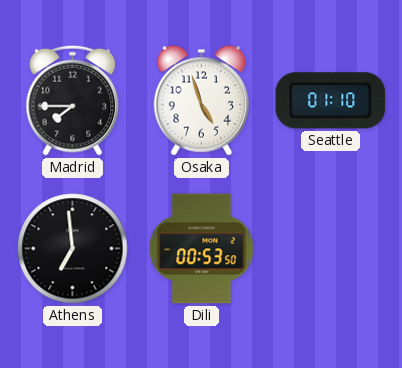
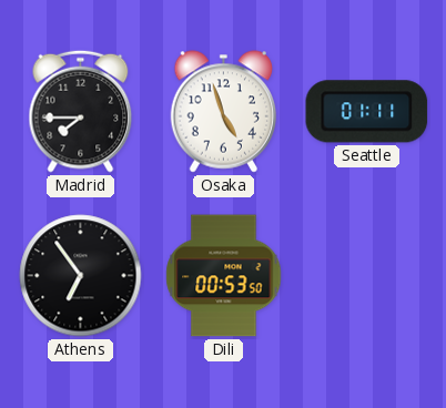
Seattle: 01:10 -> 01:11 (367, 112)
Athens: 6:59 -> 6:54 (81, 276)
